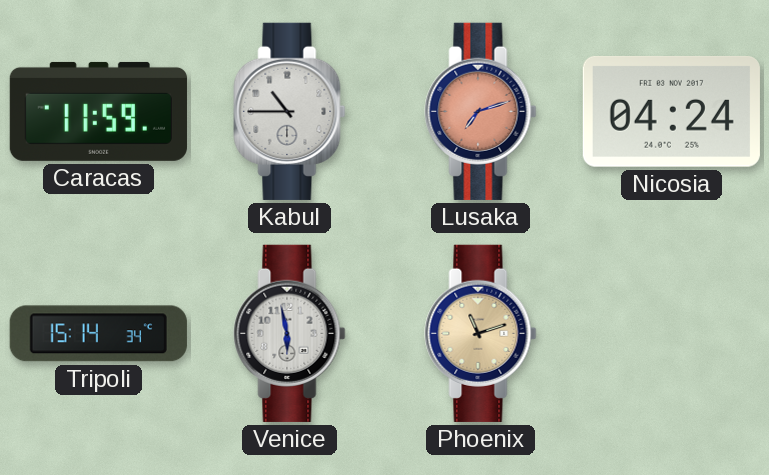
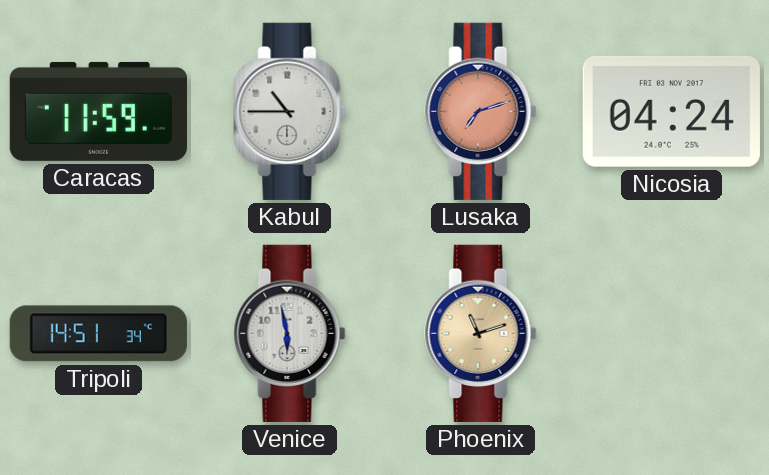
Tripoli: 15:14 -> 14:51 (98, 334)
